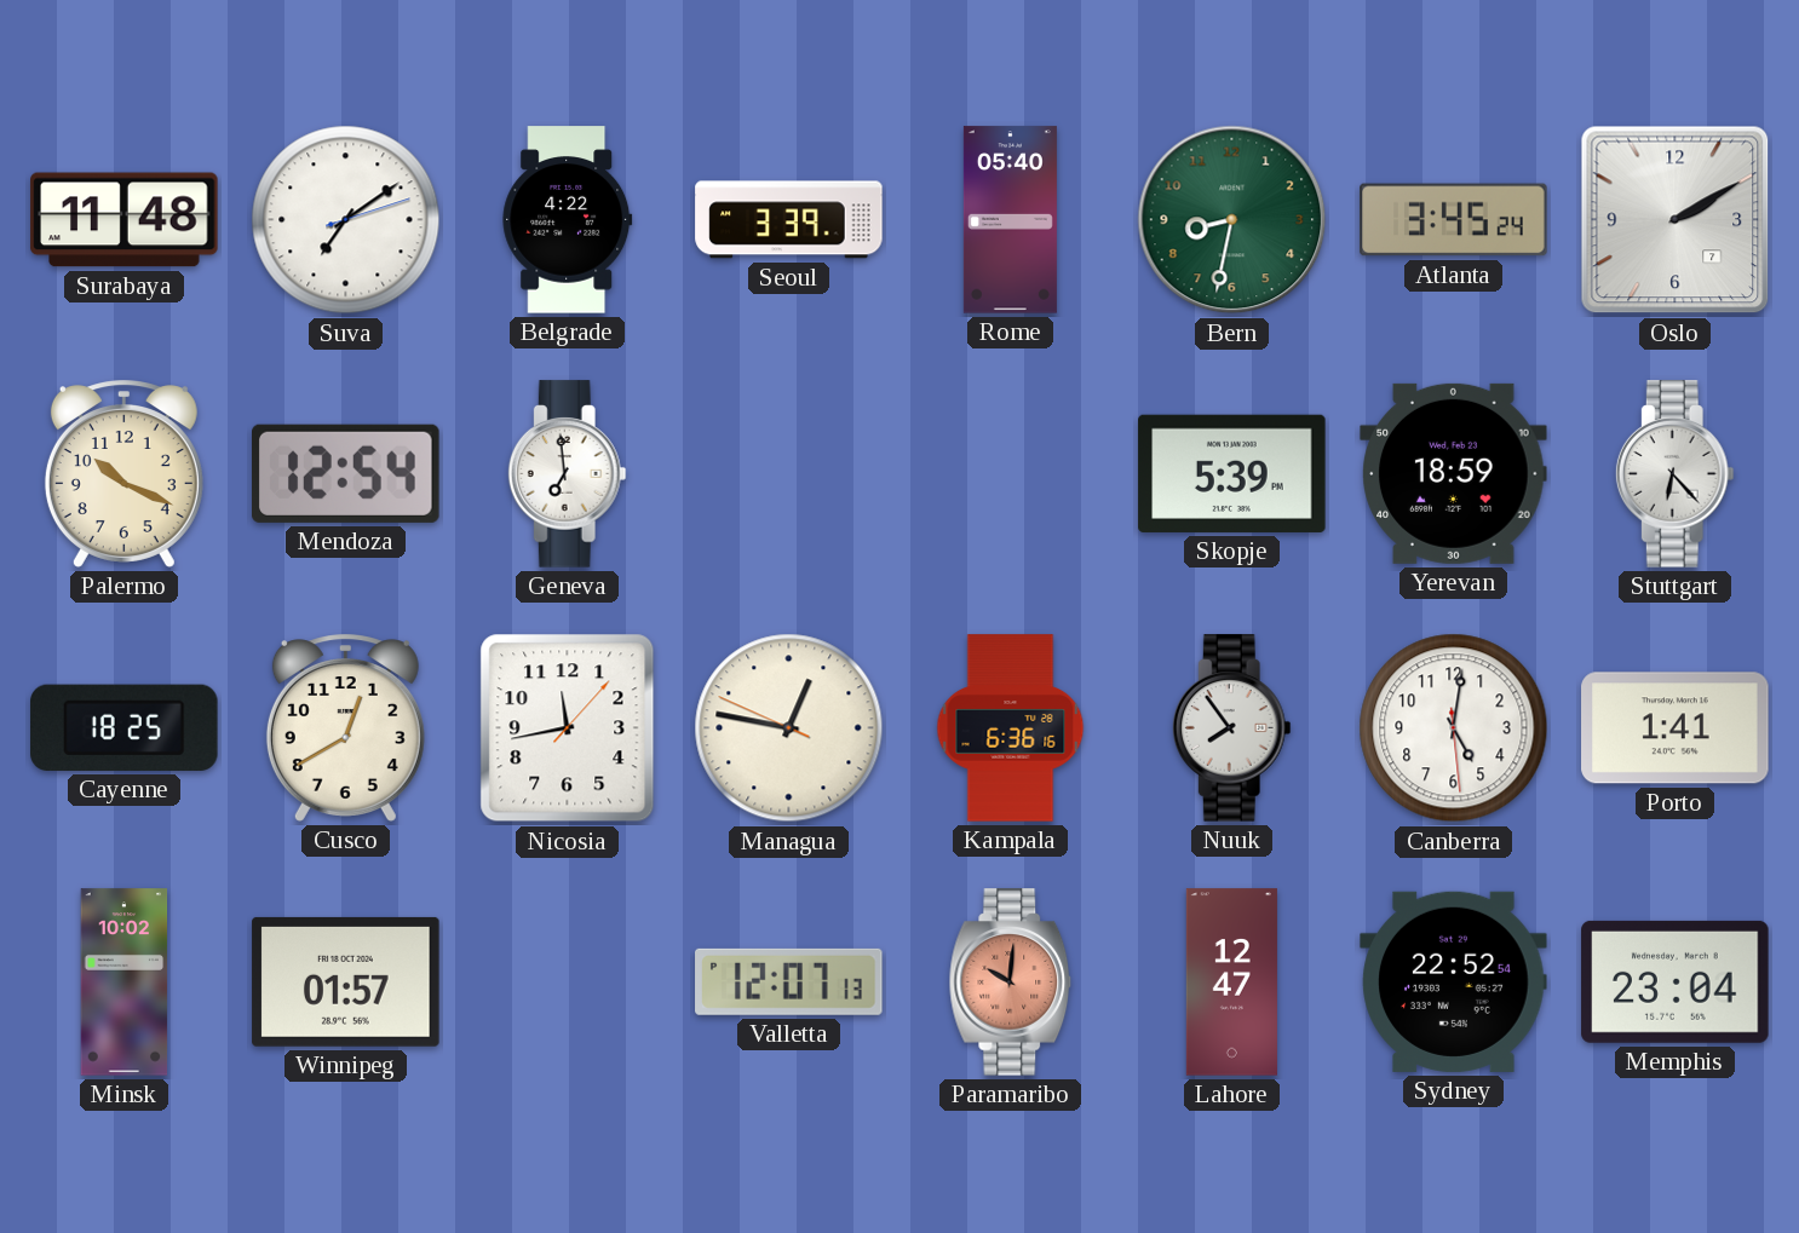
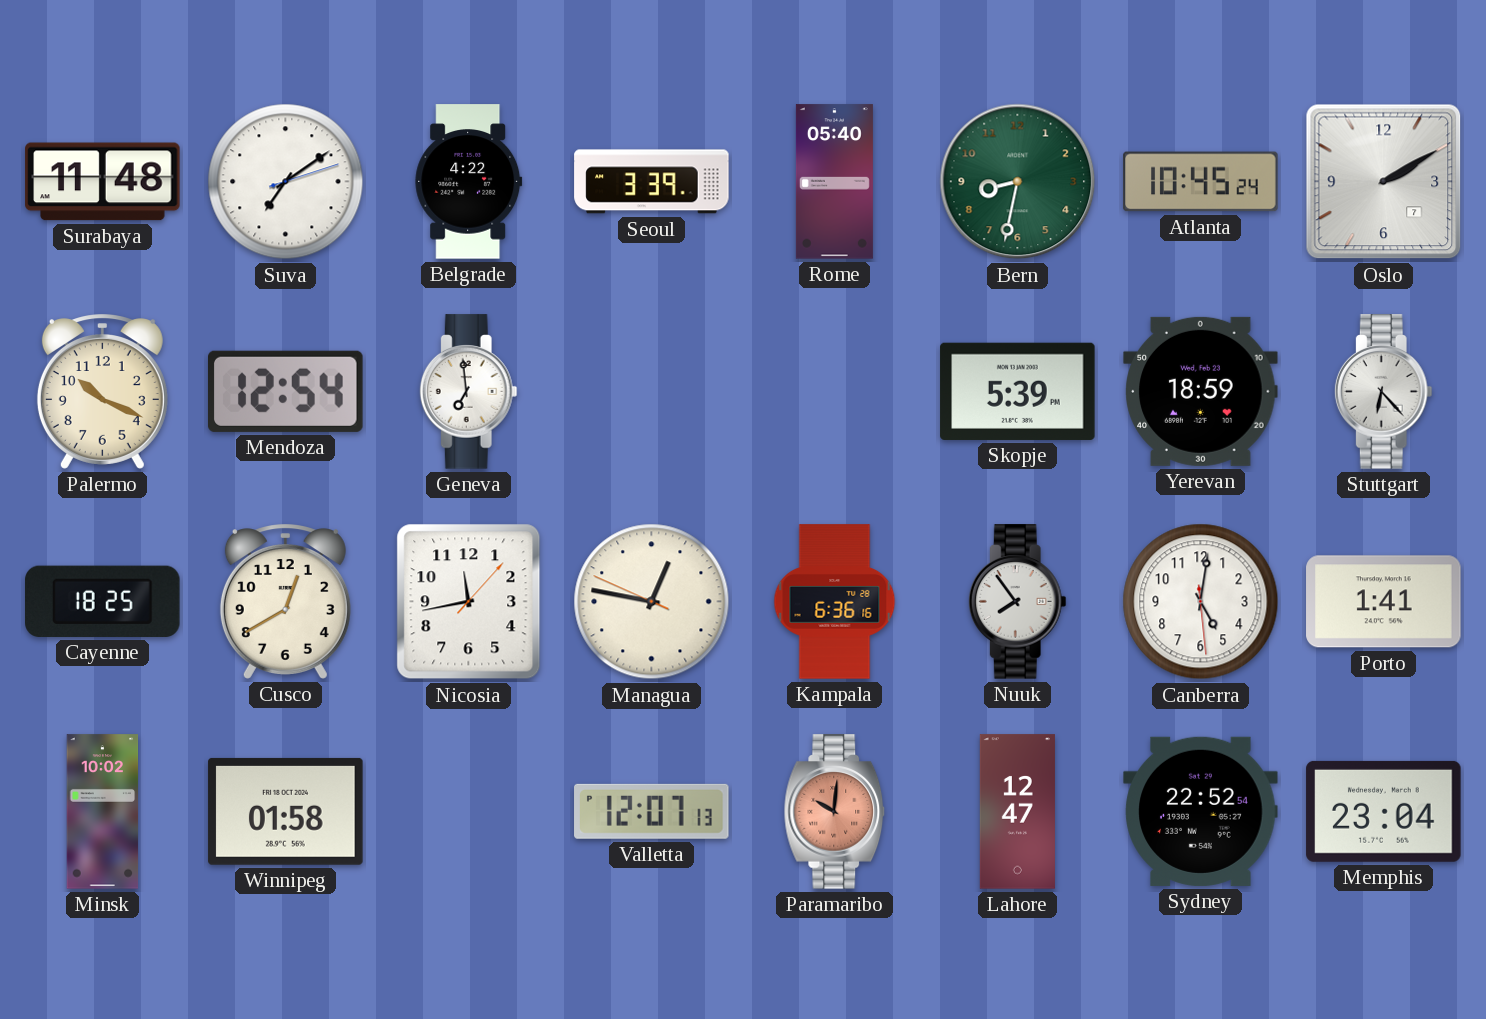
Atlanta: 3:45 -> 10:45 (1201, 182)
Winnipeg: 01:57 -> 01:58 (286, 811)
